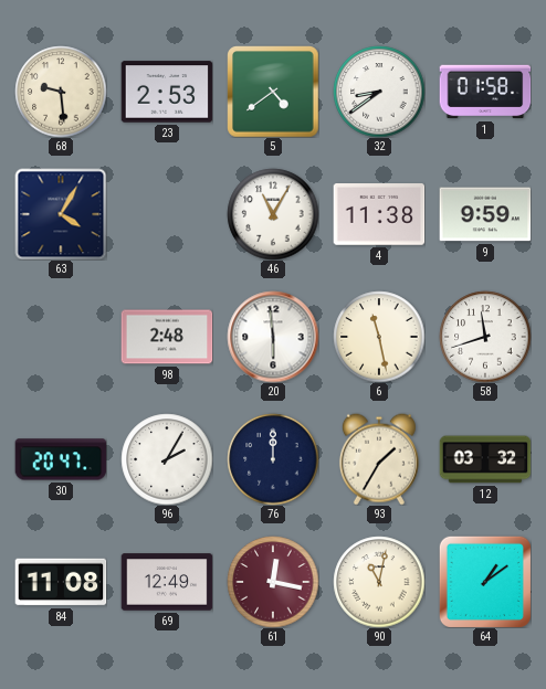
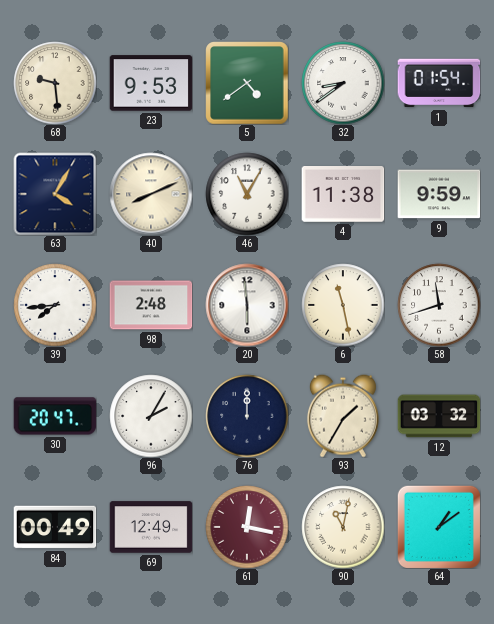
23: 2:53 -> 9:53 (151, 83)
1: 01:58 -> 01:54 (439, 83)
40: none -> 8:11 (151, 194)
39: none -> 7:44 (55, 305)
84: 11:08 -> 00:49 (55, 527)
